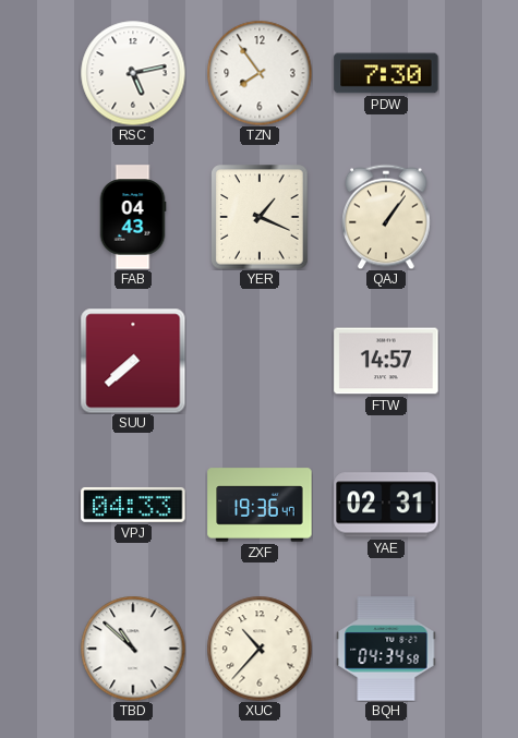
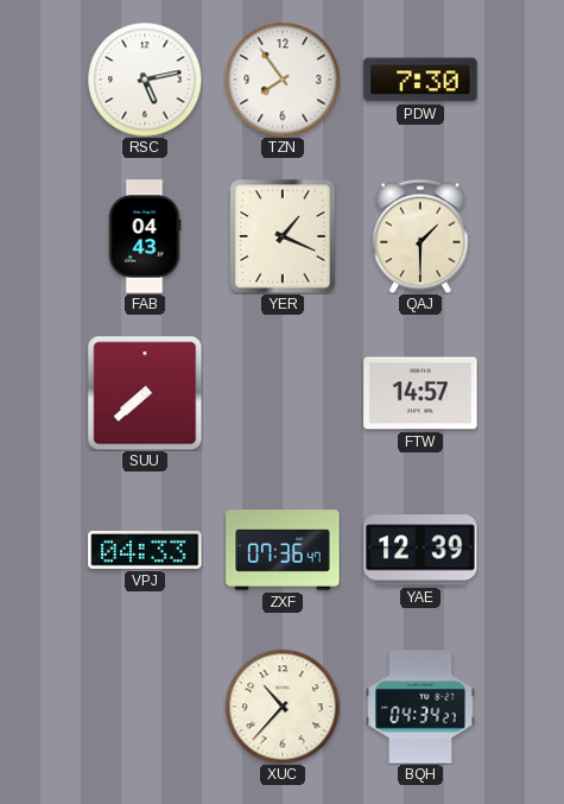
QAJ: 1:06 -> 1:30 (422, 236)
ZXF: 19:36 -> 07:36 (283, 550)
YAE: 02:31 -> 12:39 (420, 550)
TBD: 10:52 -> none (133, 649)
BQH: 04:34:58 -> 04:34:27 (420, 707)
